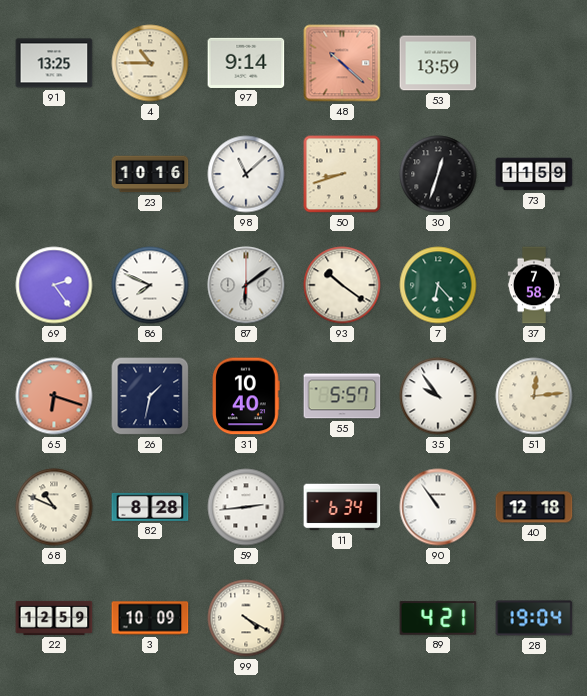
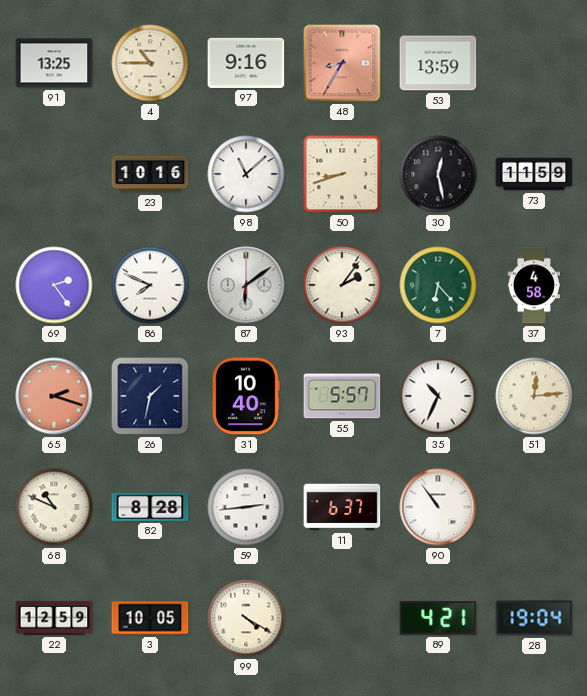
97: 9:14 -> 9:16 (246, 63)
48: 10:22 -> 8:35 (342, 63)
30: 12:33 -> 12:28 (438, 174)
93: 10:21 -> 2:06 (342, 285)
37: 7:58 -> 4:58 (534, 285)
65: 6:18 -> 2:18 (54, 396)
35: 9:54 -> 10:34 (438, 396)
11: 6:34 -> 6:37 (342, 507)
40: 12:18 -> none (534, 507)
3: 10:09 -> 10:05 (150, 618)
